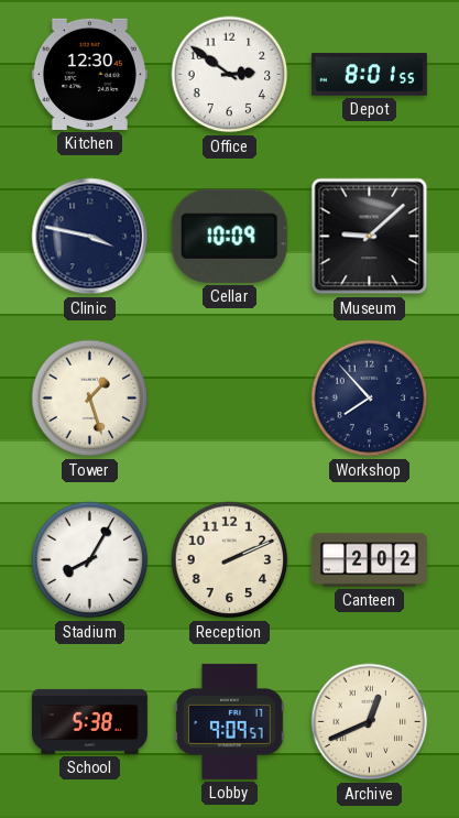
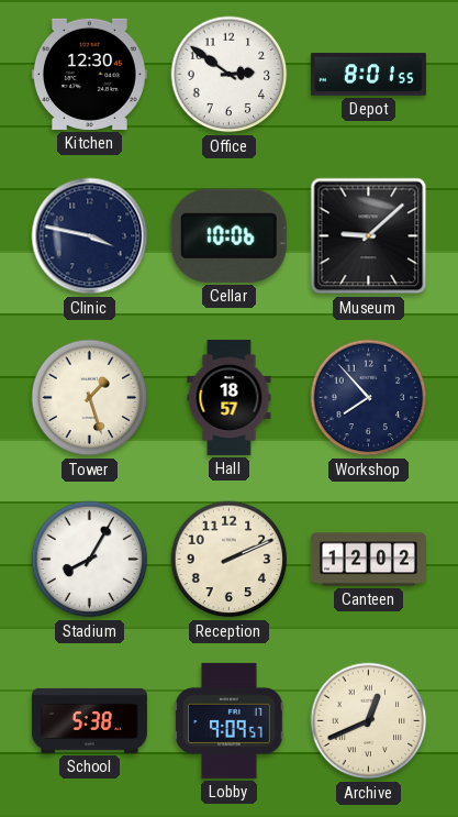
Cellar: 10:09 -> 10:06 (228, 235)
Hall: none -> 18:57 (230, 397)
Canteen: 2:02 -> 12:02 (368, 560)
